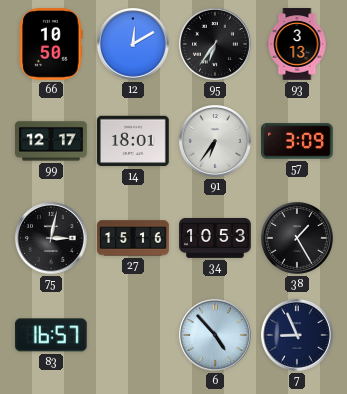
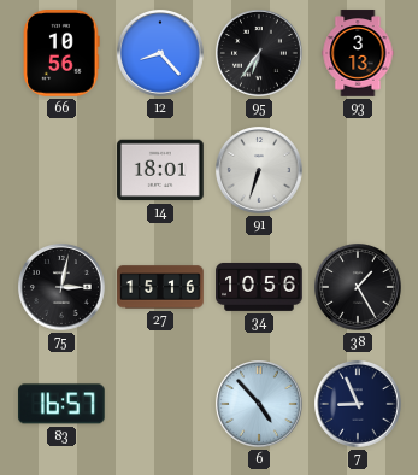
66: 10:50 -> 10:56 (61, 54)
12: 12:10 -> 8:23 (161, 54)
99: 12:17 -> none (51, 141)
91: 6:36 -> 6:33 (260, 171)
57: 3:09 -> none (297, 141)
34: 10:53 -> 10:56 (259, 287)
